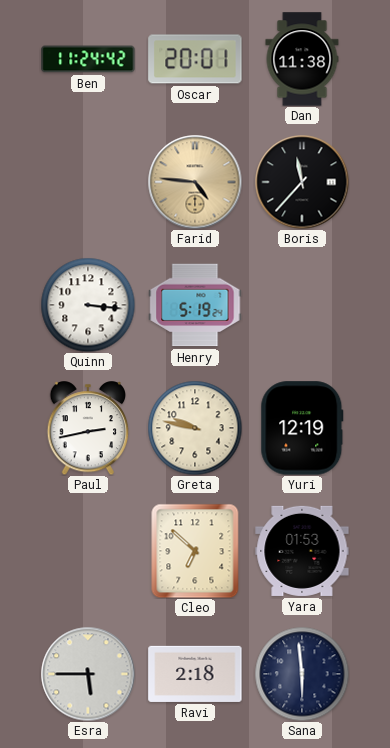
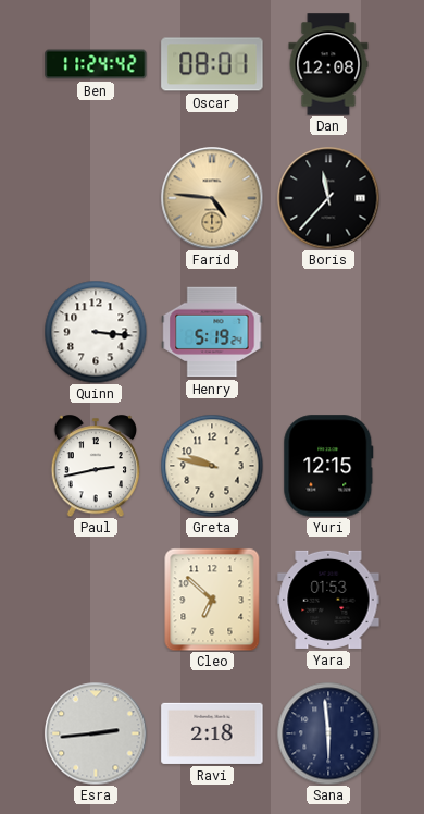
Oscar: 20:01 -> 08:01 (212, 64)
Dan: 11:38 -> 12:08 (328, 64)
Yuri: 12:19 -> 12:15 (328, 466)
Esra: 5:45 -> 2:44 (96, 733)
